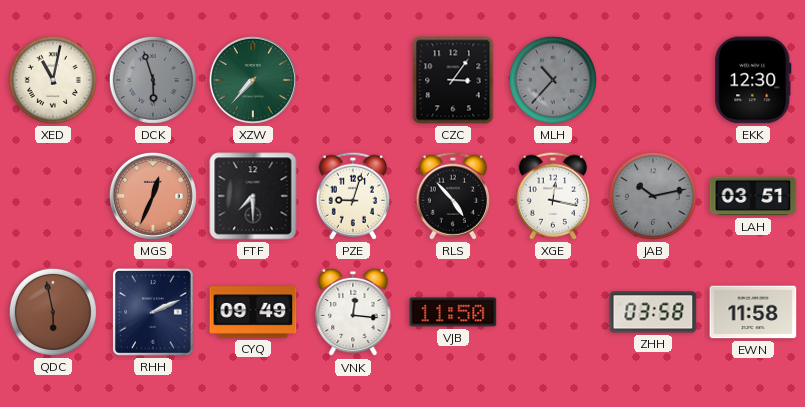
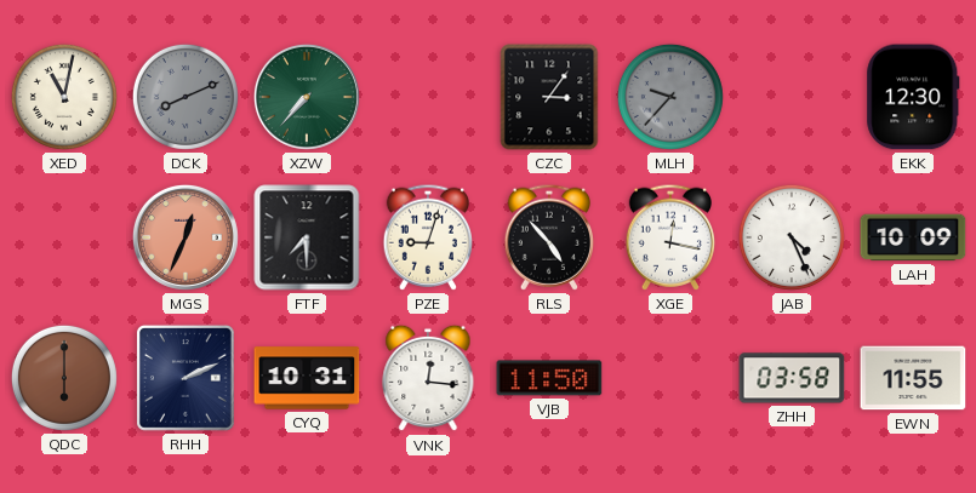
DCK: 5:57 -> 8:11 (186, 97)
MLH: 10:37 -> 9:37 (670, 97)
JAB: 10:13 -> 4:26 (792, 237)
JAB dial: grey -> white (792, 237)
LAH: 03:51 -> 10:09 (913, 237)
QDC: 5:58 -> 6:00 (64, 378)
CYQ: 09:49 -> 10:31 (307, 378)
EWN: 11:58 -> 11:55 (913, 378)
